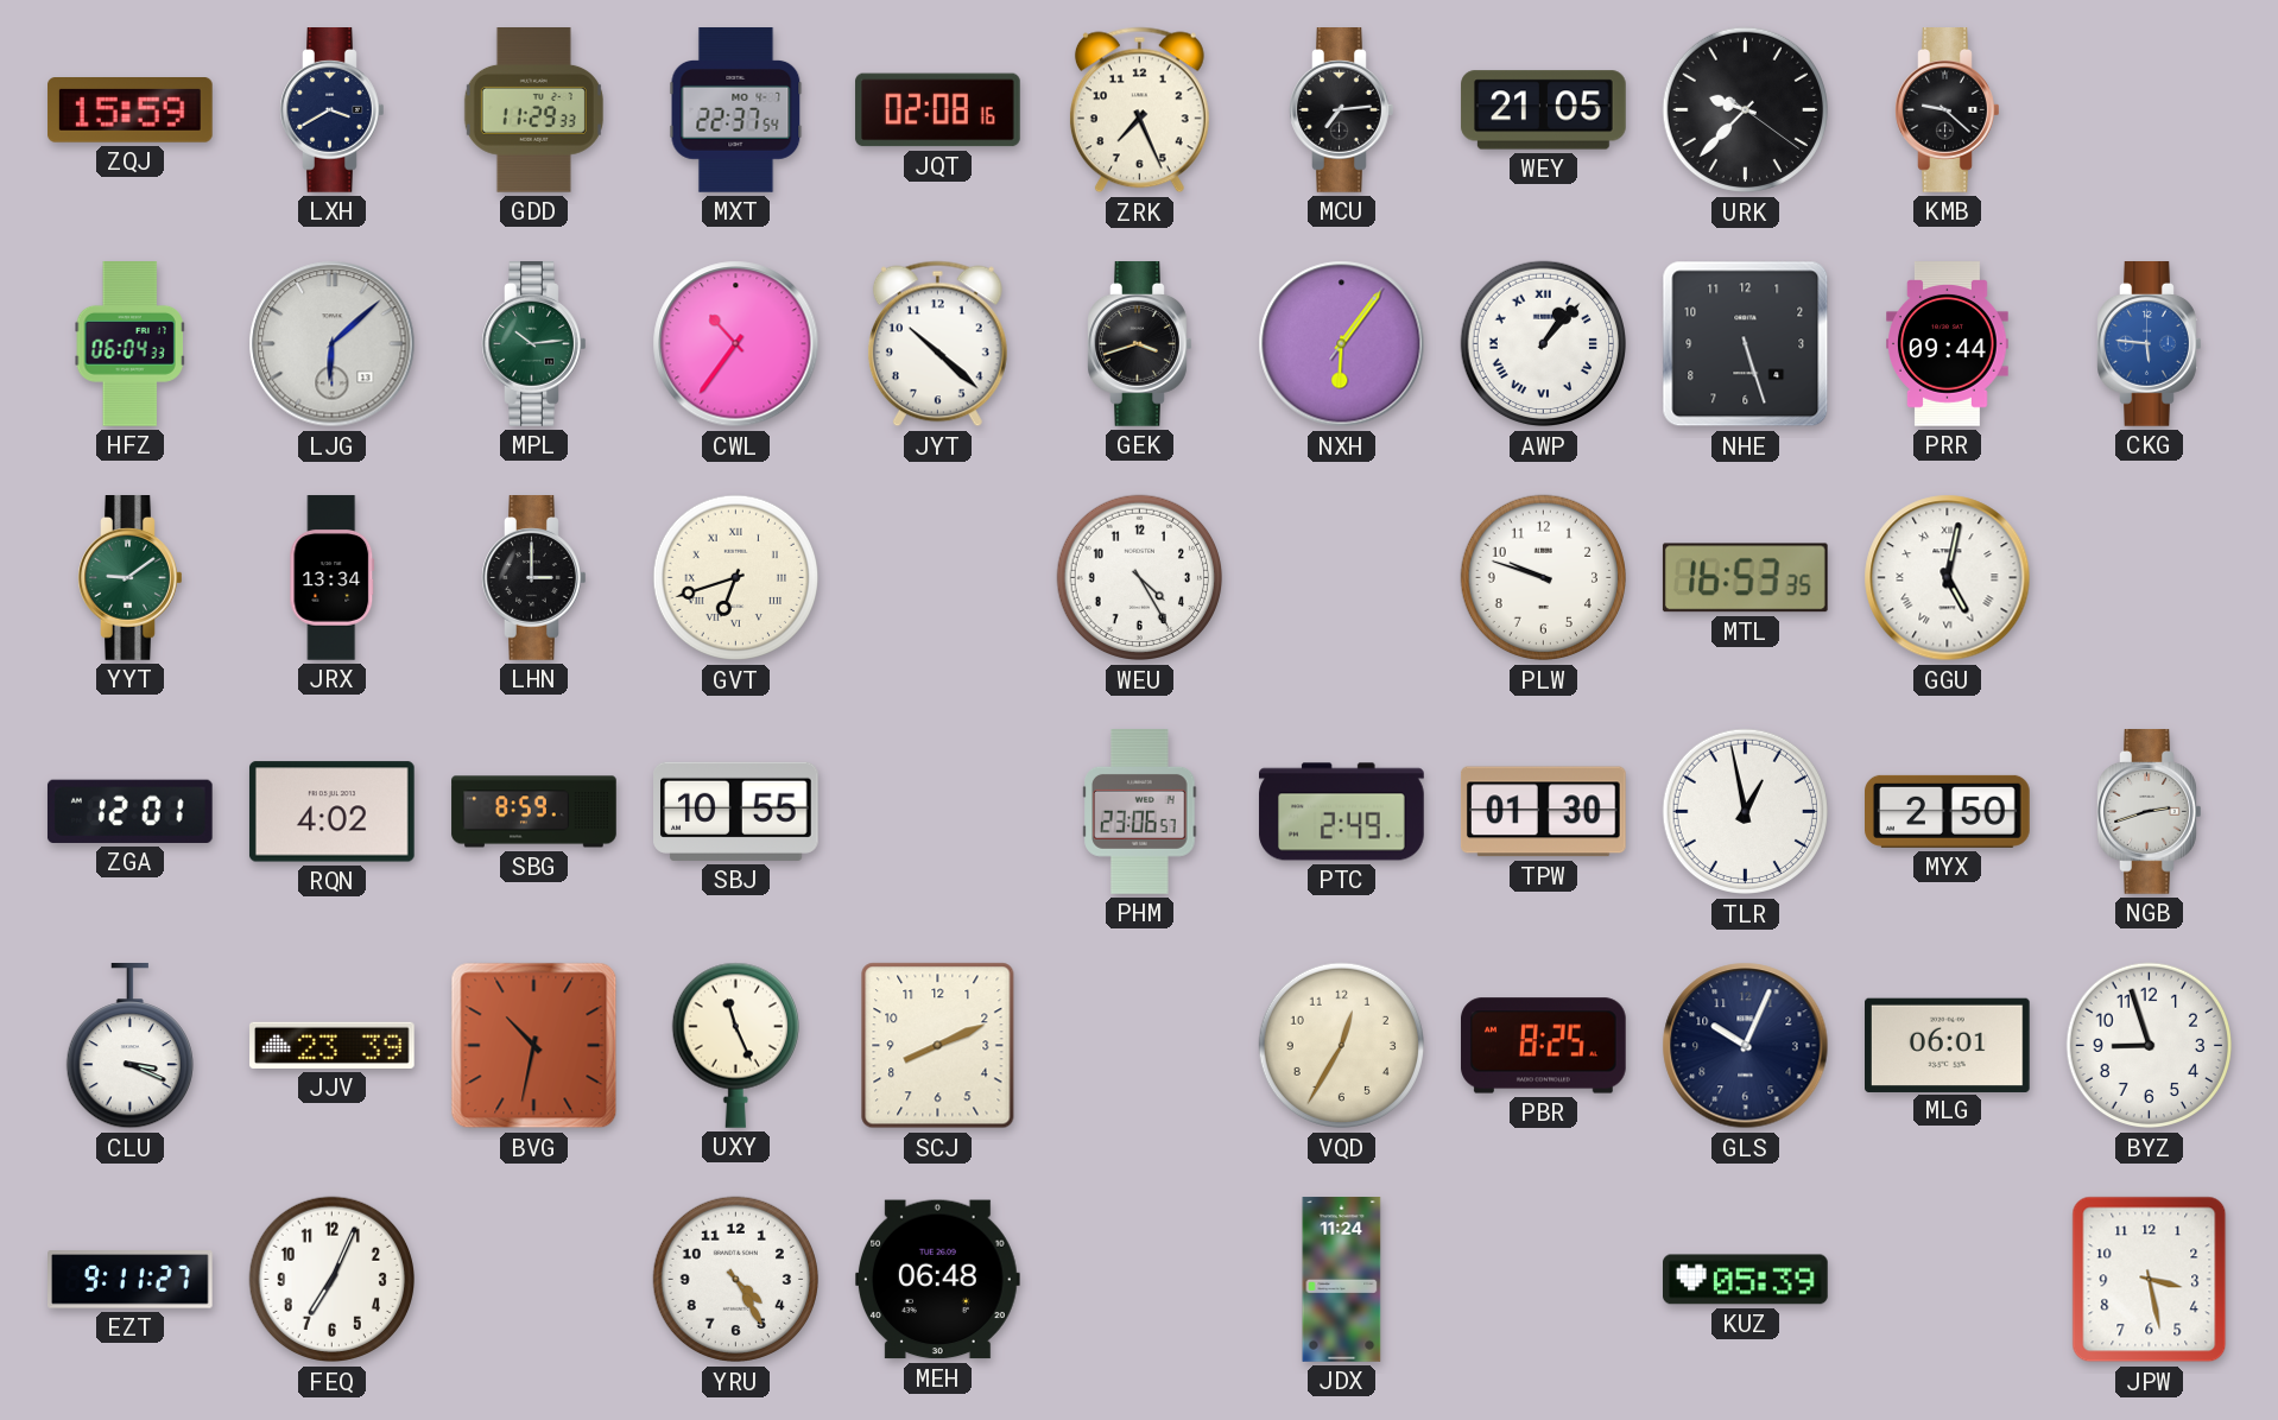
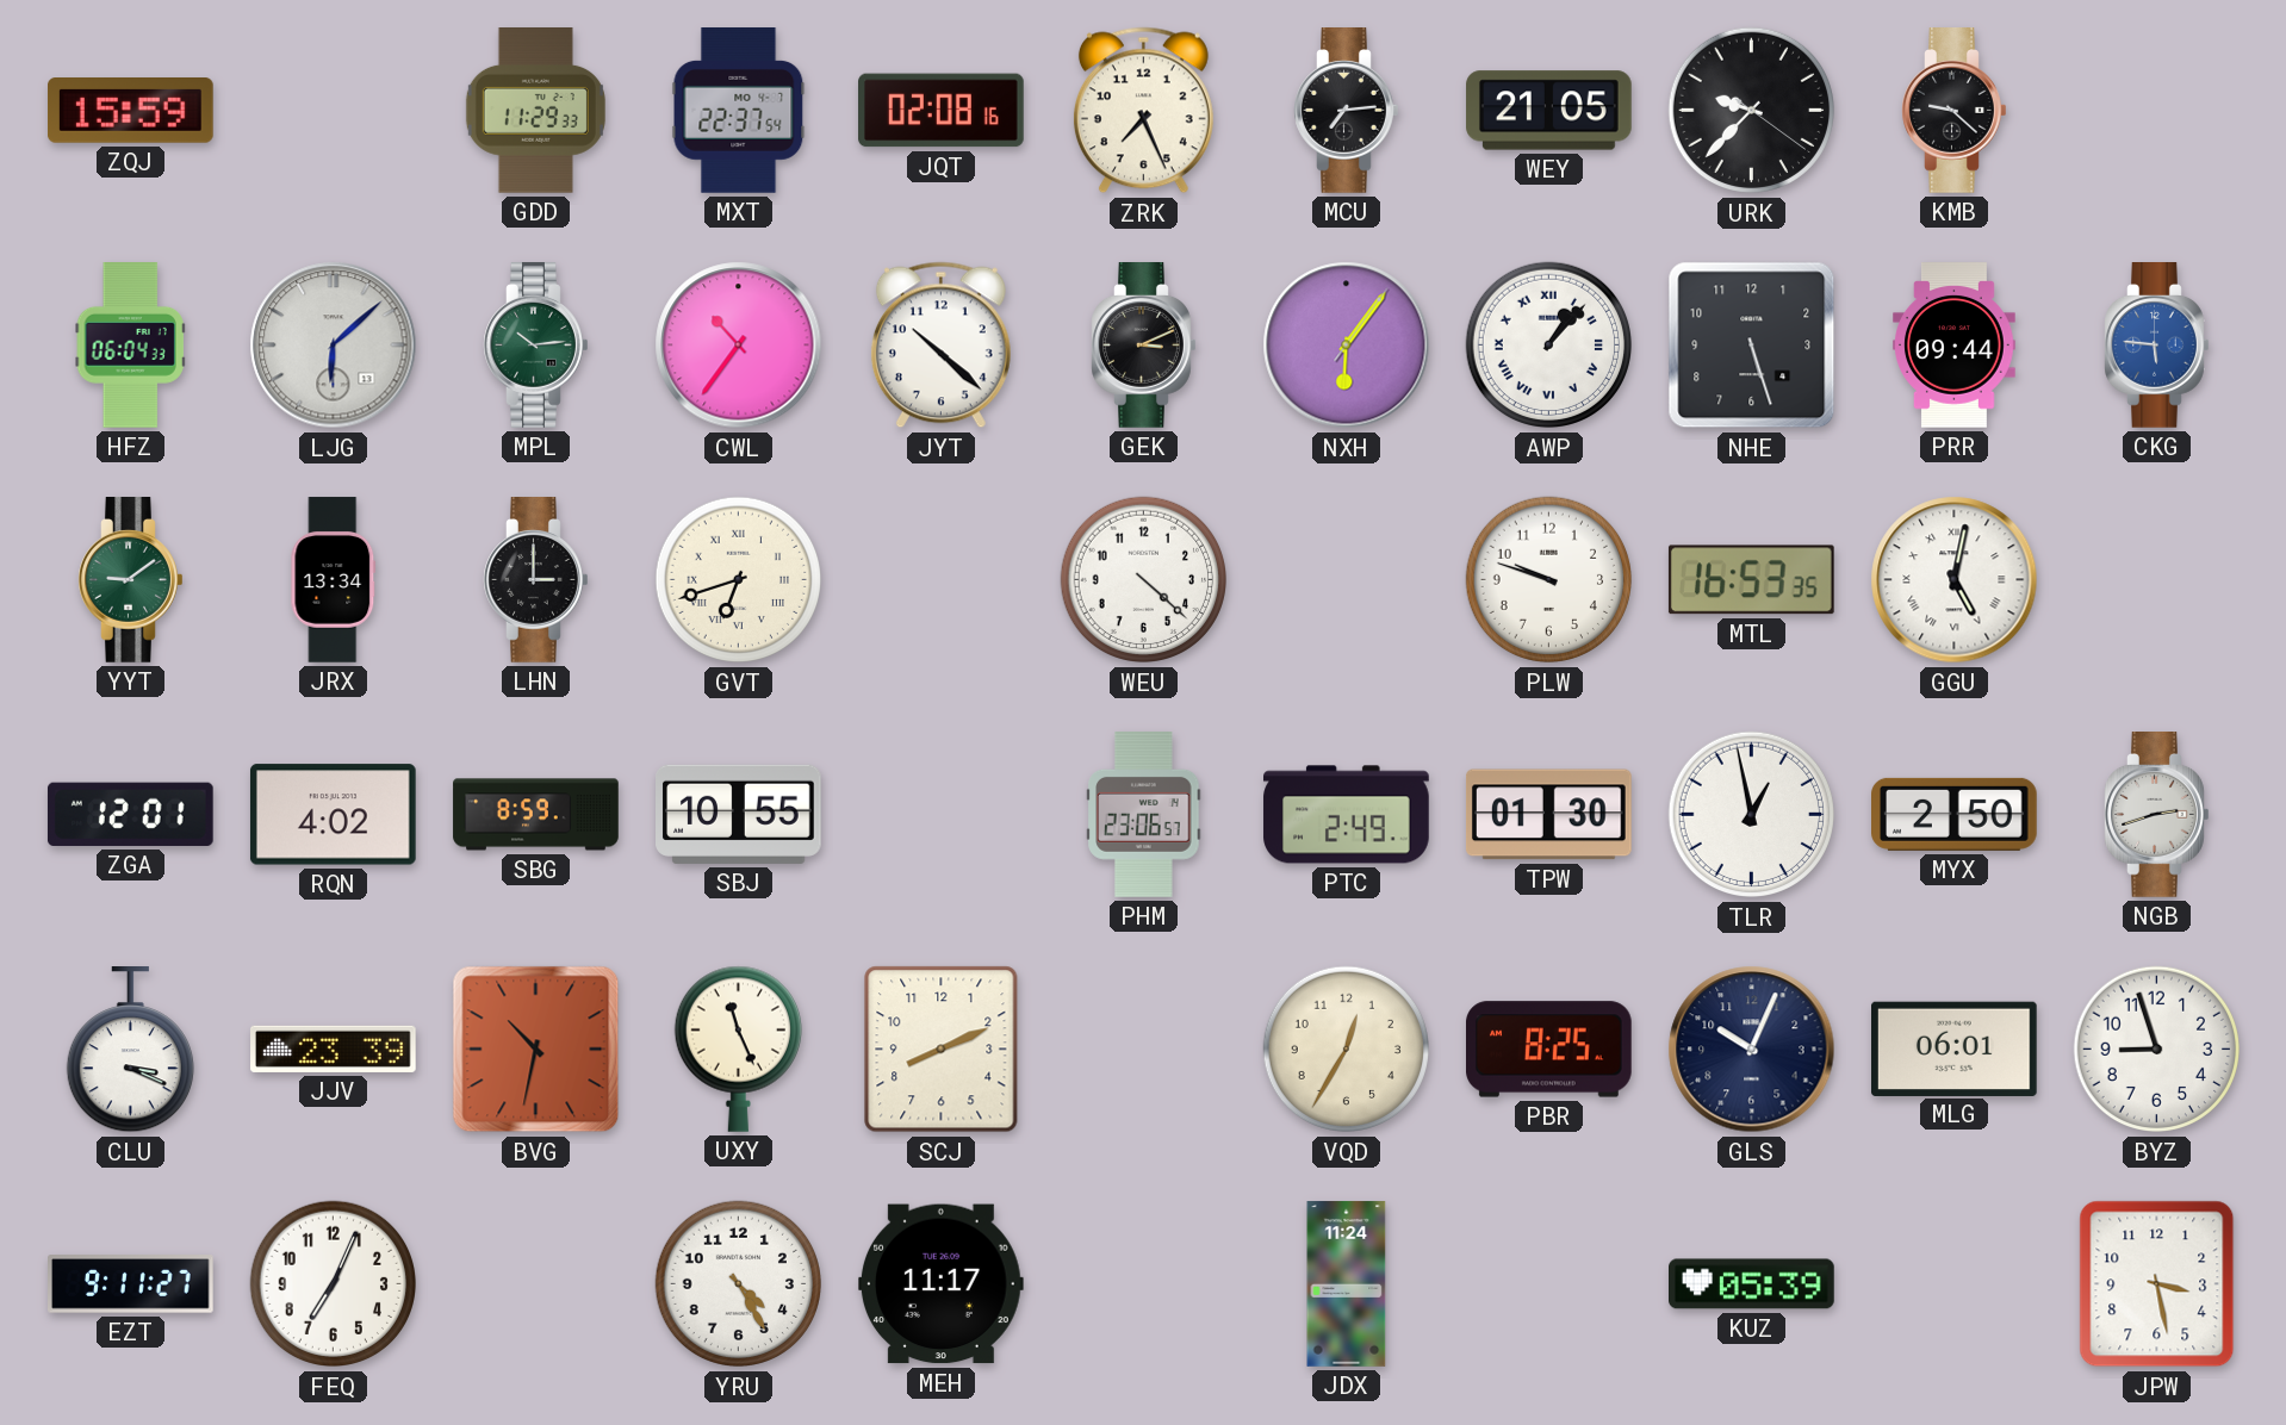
LXH: 3:40 -> none (333, 110)
GEK: 3:42 -> 3:11 (1144, 346)
WEU: 4:25 -> 4:22 (1144, 580)
MEH: 06:48 -> 11:17 (942, 1284)
